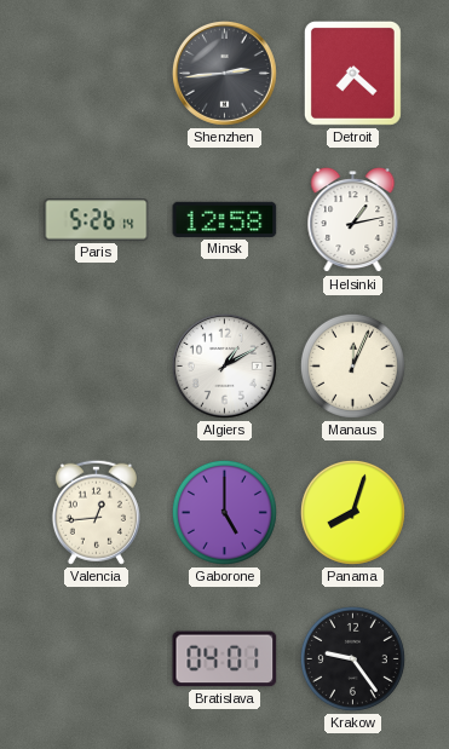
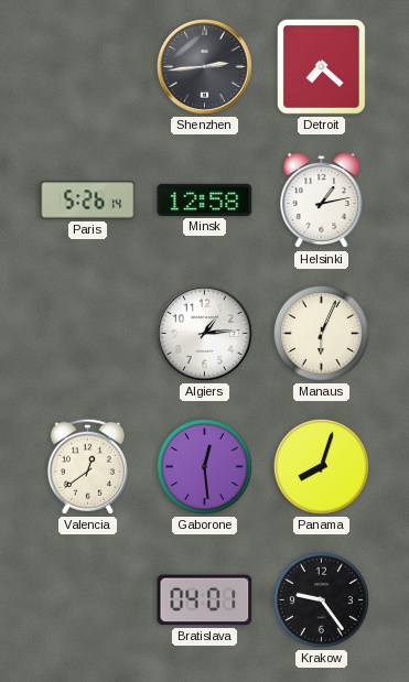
Algiers: 1:10 -> 1:14 (204, 333)
Manaus: 12:04 -> 6:04 (321, 333)
Valencia: 12:44 -> 12:39 (87, 466)
Gaborone: 5:00 -> 12:29 (204, 466)
